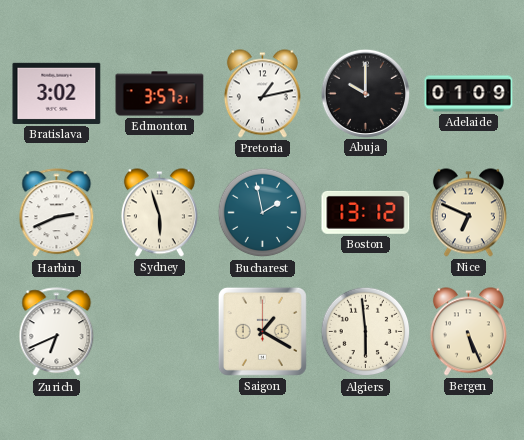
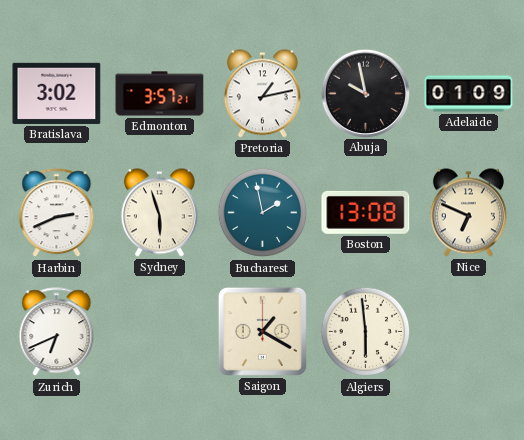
Abuja: 10:00 -> 9:58 (366, 93)
Boston: 13:12 -> 13:08 (366, 212)
Bergen: 5:26 -> none (468, 332)
